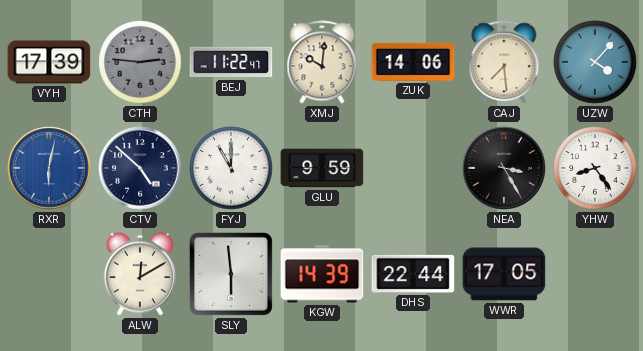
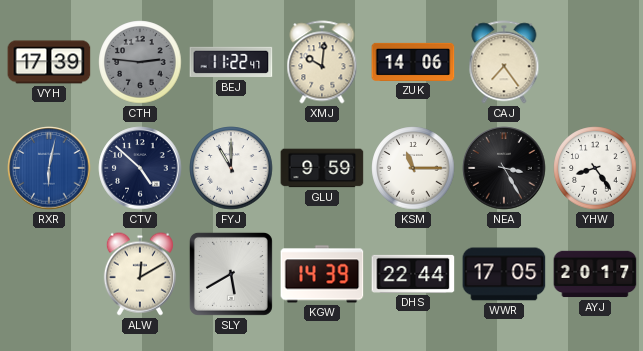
CAJ: 7:29 -> 7:24 (504, 62)
UZW: 4:07 -> none (595, 62)
KSM: none -> 11:15 (413, 168)
SLY: 5:59 -> 5:40 (231, 274)
AYJ: none -> 20:17 (595, 274)
